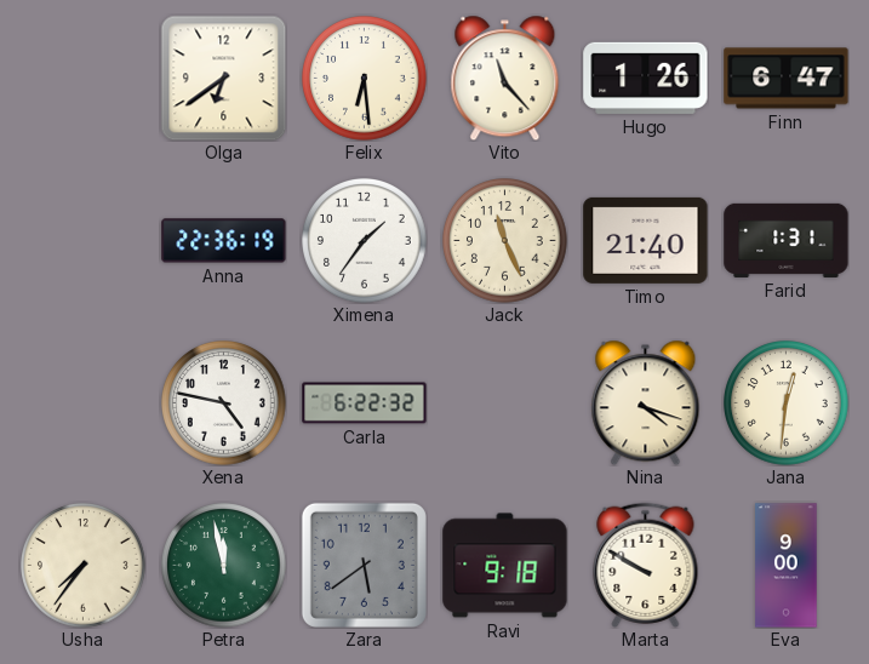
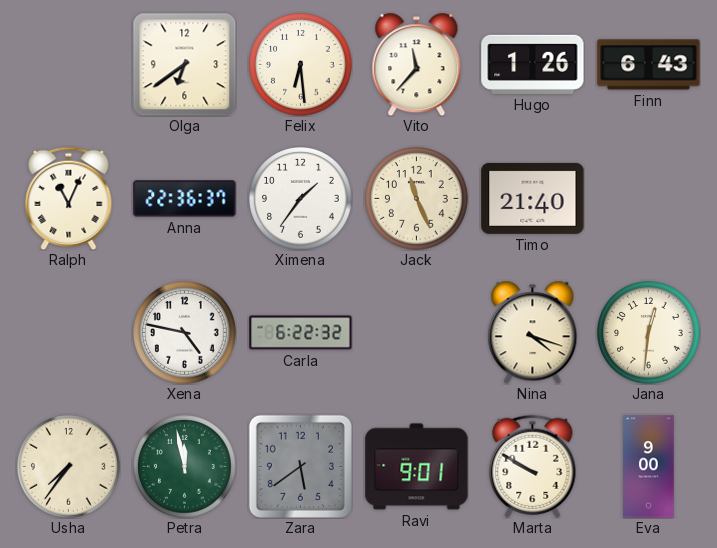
Vito: 11:23 -> 11:37 (417, 64)
Finn: 6:47 -> 6:43 (649, 65)
Ralph: none -> 11:04 (69, 198)
Anna: 22:36:19 -> 22:36:37 (185, 199)
Farid: 1:31 -> none (787, 240)
Ravi: 9:18 -> 9:01 (417, 467)
